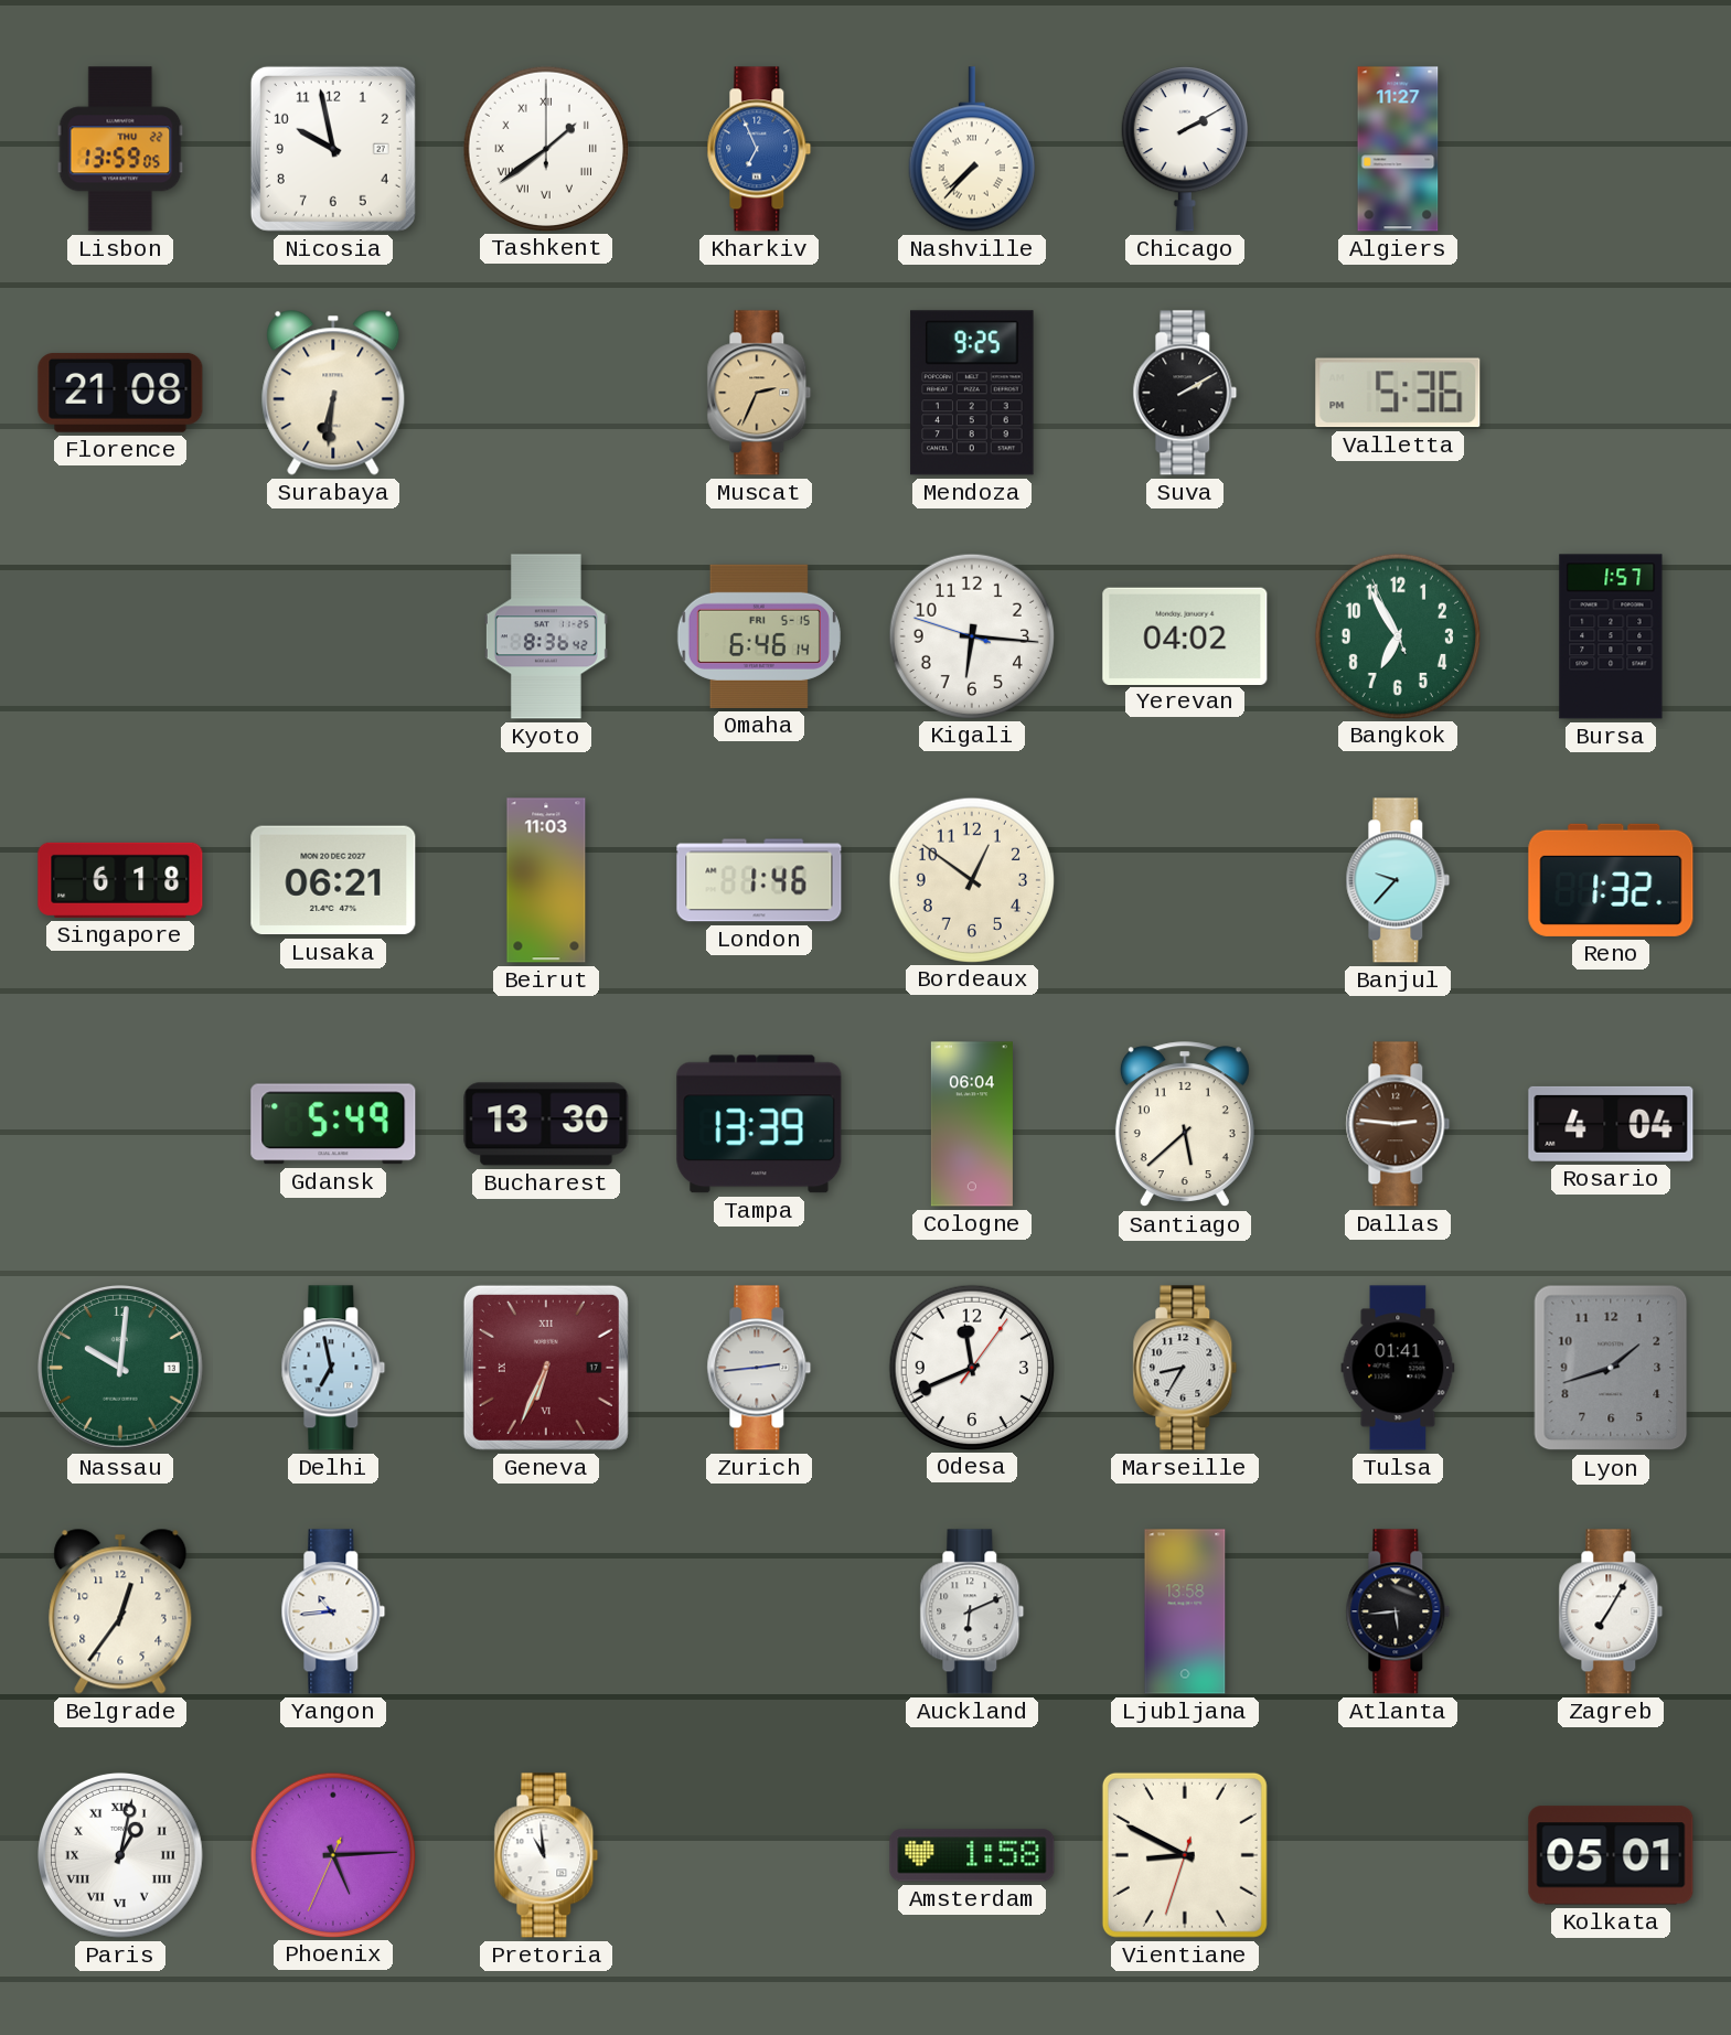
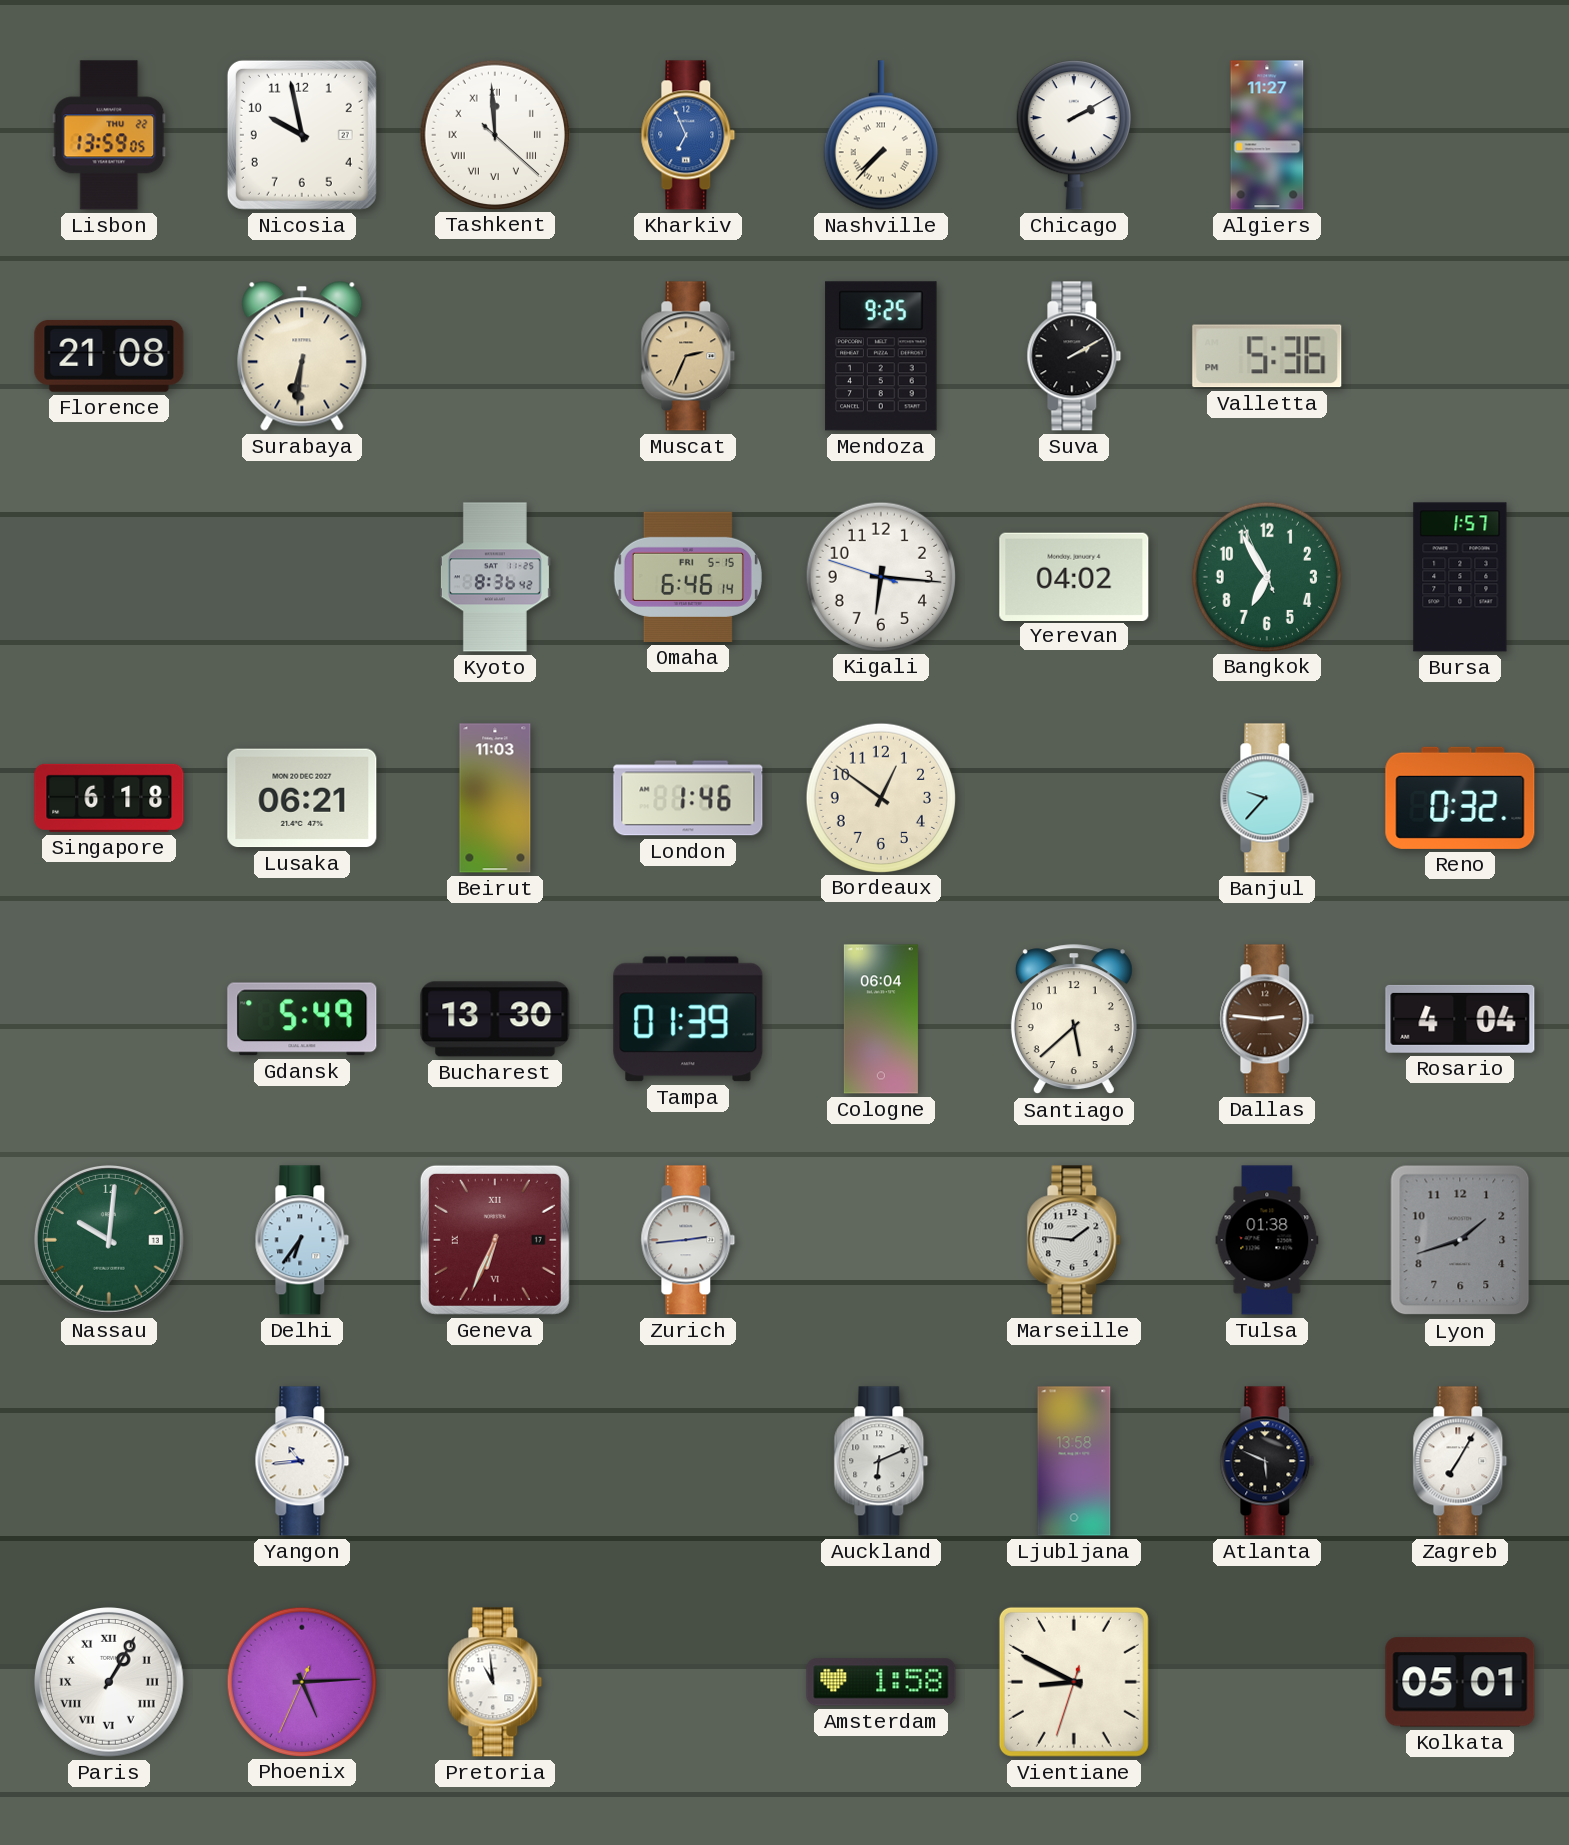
Tashkent: 1:39 -> 11:59 (494, 134)
Reno: 1:32 -> 0:32 (1460, 798)
Tampa: 13:39 -> 01:39 (688, 1019)
Delhi: 6:58 -> 6:36 (302, 1240)
Odesa: 11:41 -> none (971, 1367)
Marseille: 8:35 -> 1:46 (1074, 1240)
Tulsa: 01:41 -> 01:38 (1267, 1240)
Belgrade: 12:36 -> none (120, 1611)
Atlanta: 5:44 -> 5:49 (1267, 1461)
Paris: 1:02 -> 1:05 (110, 1683)
